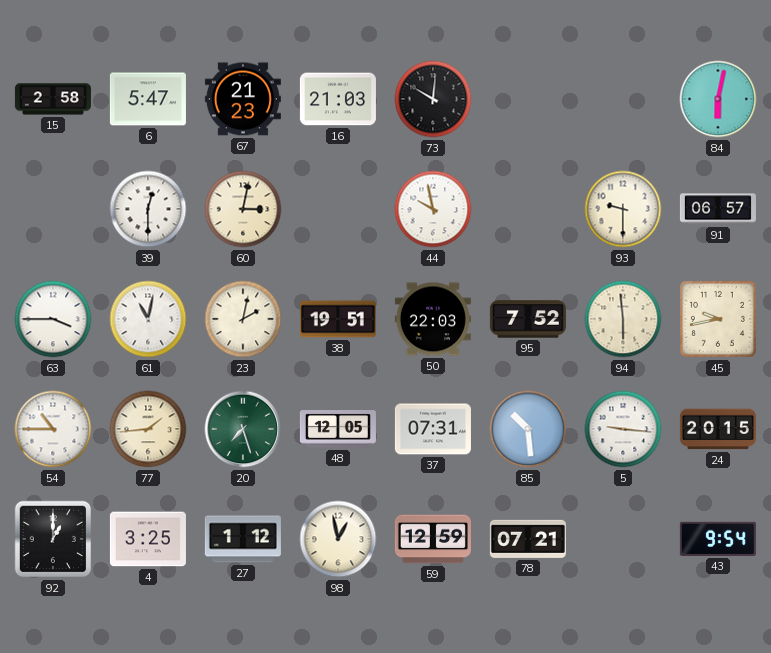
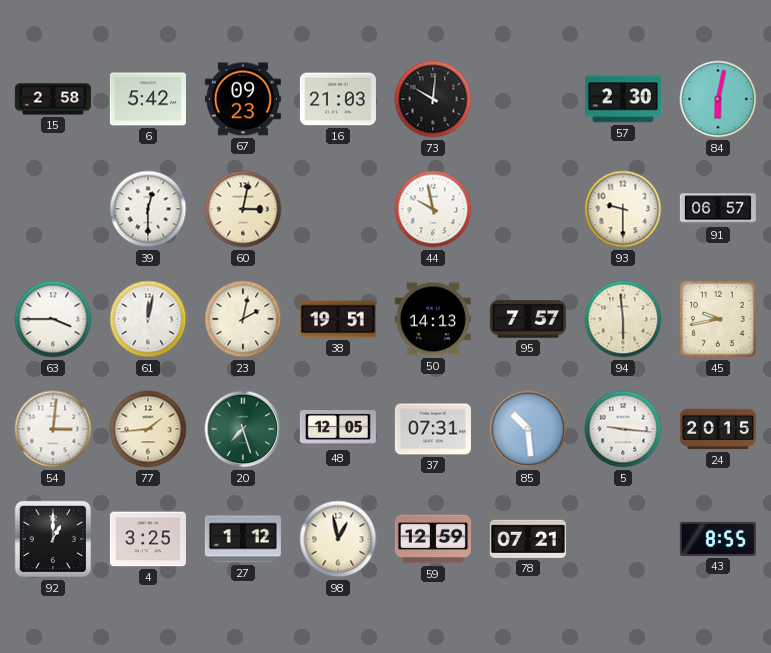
6: 5:47 -> 5:42 (148, 99)
67: 21:23 -> 09:23 (243, 99)
57: none -> 2:30 (623, 99)
61: 11:02 -> 12:02 (148, 319)
50: 22:03 -> 14:13 (433, 319)
95: 7:52 -> 7:57 (528, 319)
54: 10:45 -> 3:01 (53, 429)
43: 9:54 -> 8:55 (718, 539)
